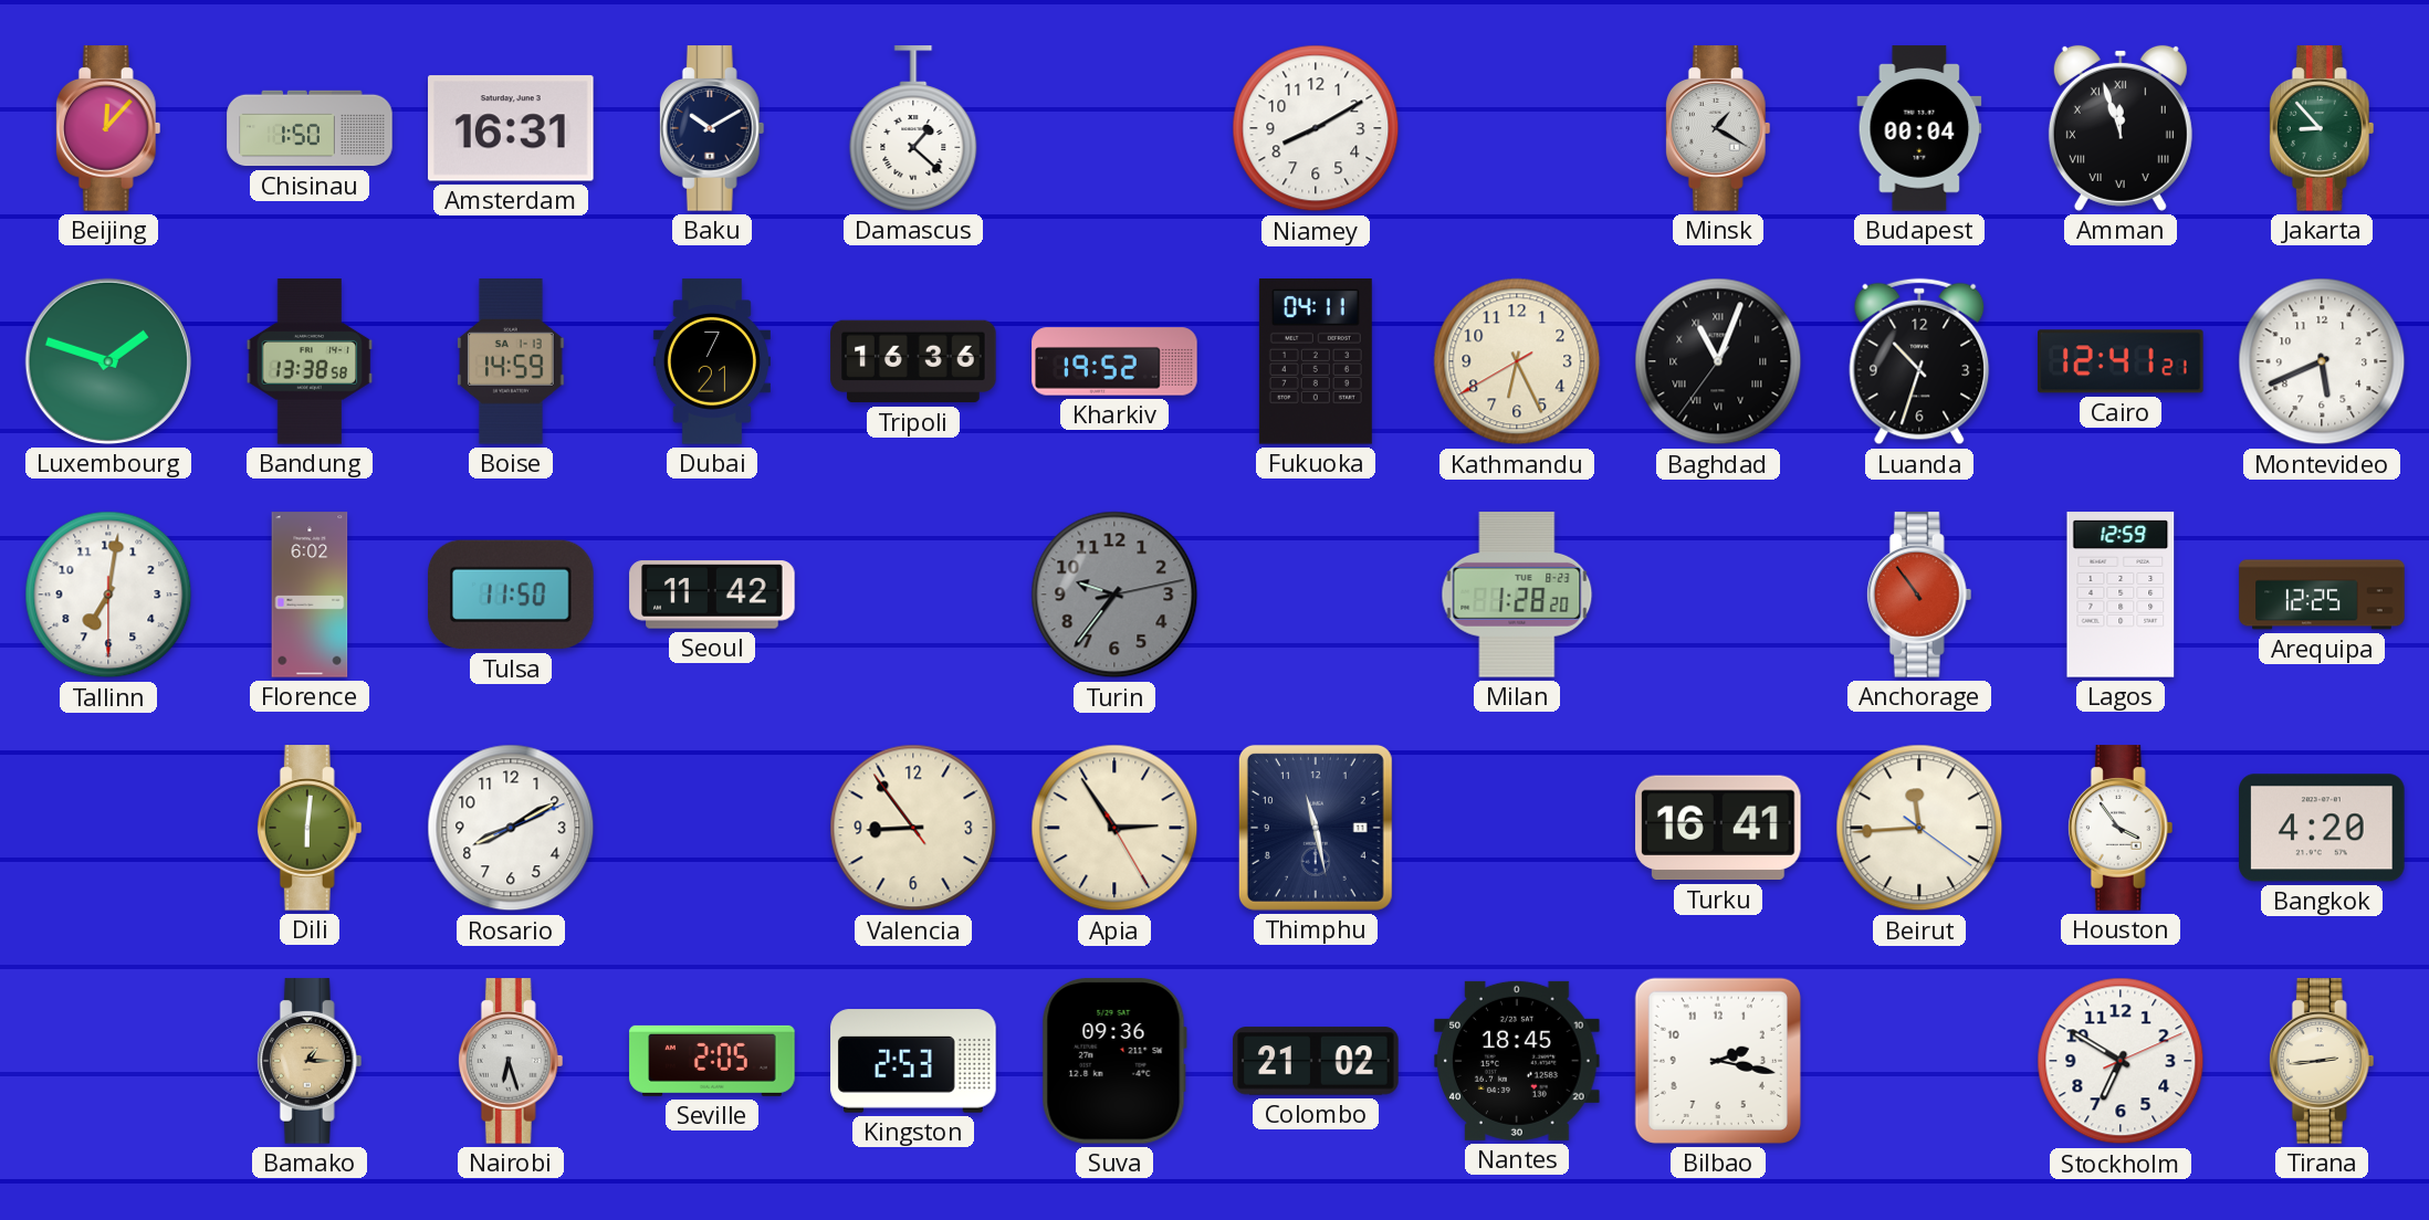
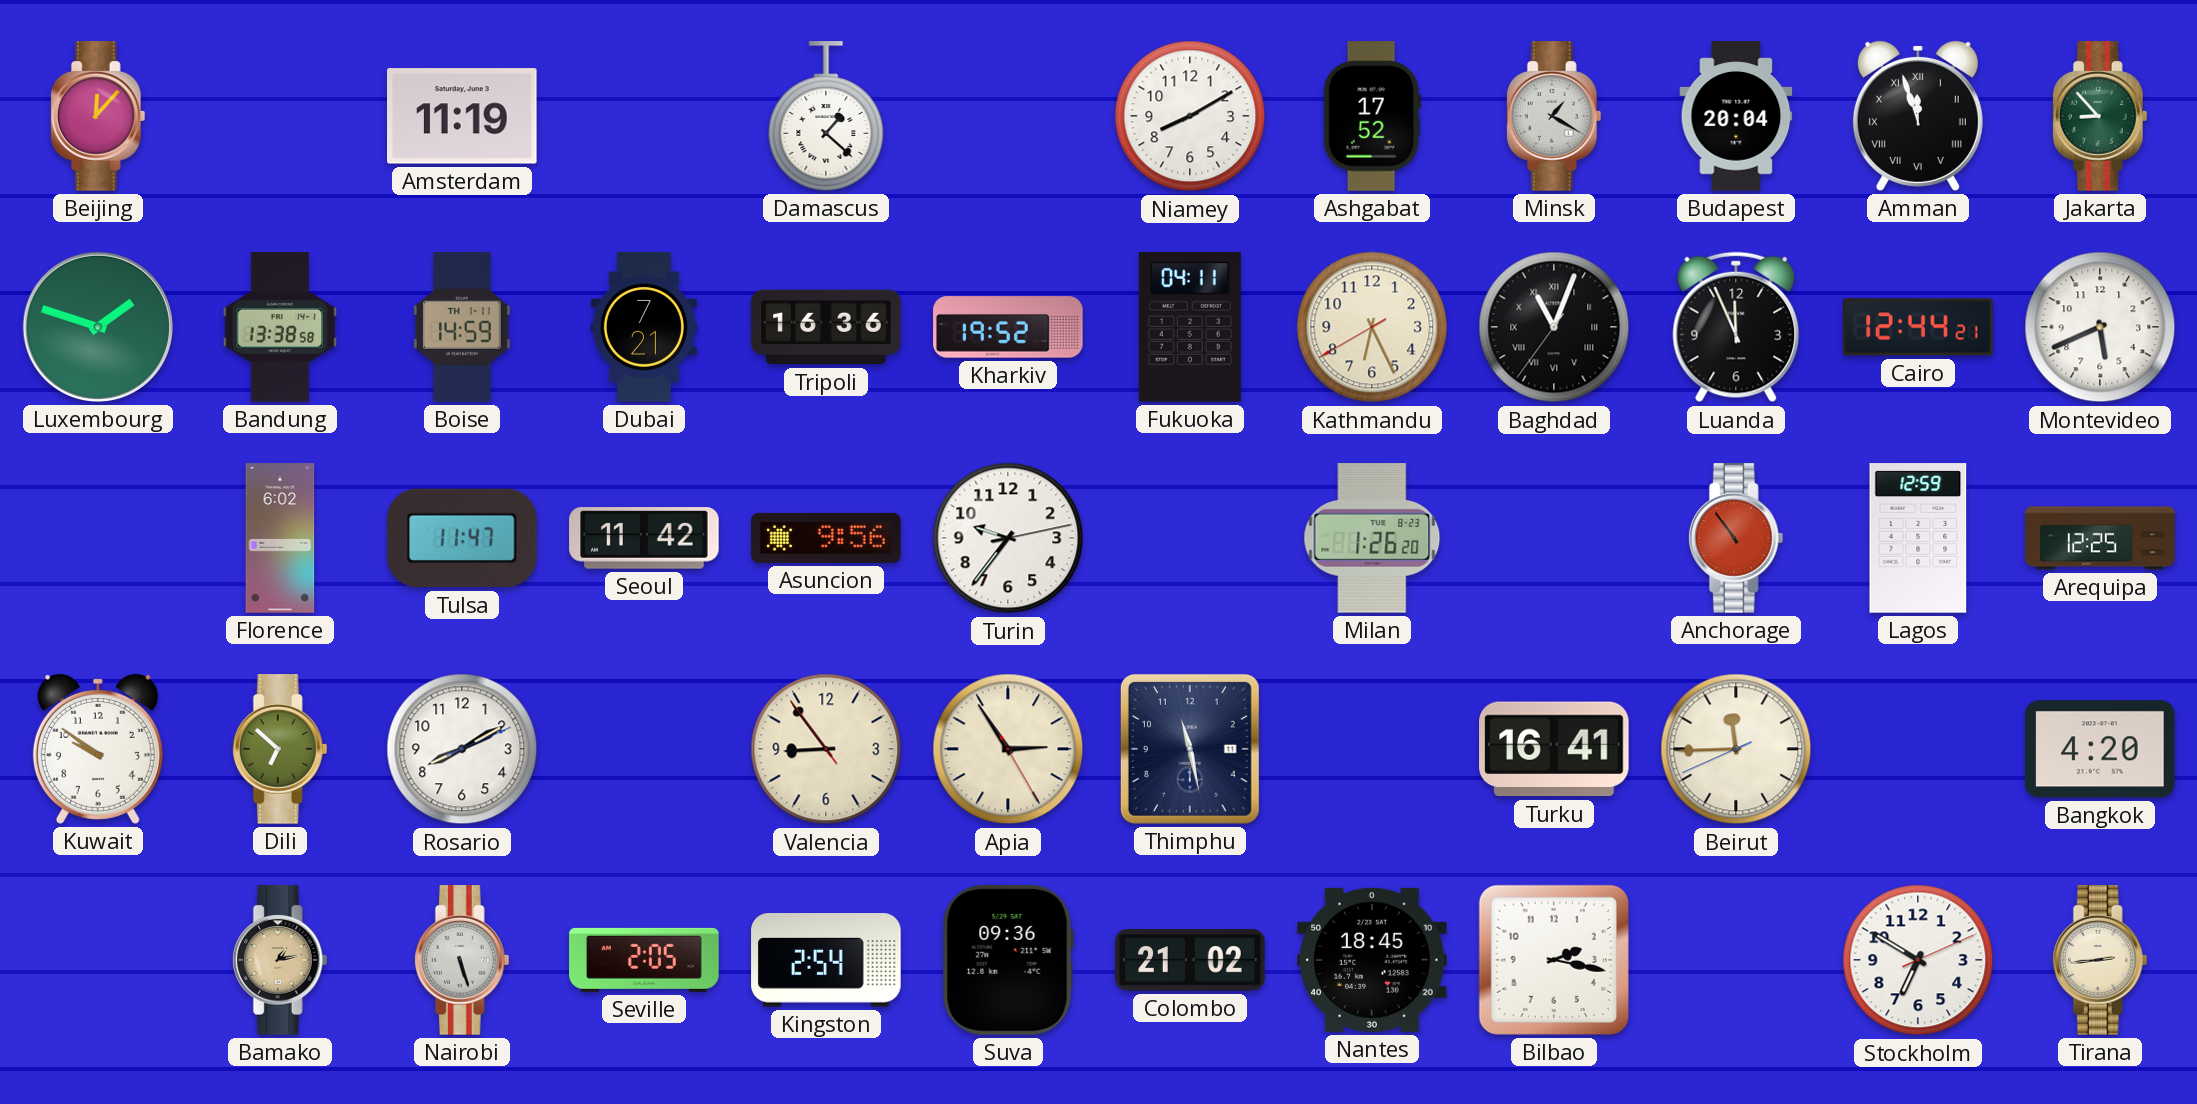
Chisinau: 1:50 -> none (310, 128)
Amsterdam: 16:31 -> 11:19 (463, 116)
Baku: 10:10 -> none (712, 128)
Ashgabat: none -> 17:52 (1372, 116)
Budapest: 00:04 -> 20:04 (1736, 116)
Boise date: SA 1-13 -> TH 1-11 (463, 327)
Luanda: 10:33 -> 11:56 (1736, 327)
Cairo: 12:41 -> 12:44 (1919, 327)
Tallinn: 7:01 -> none (108, 595)
Tulsa: 11:50 -> 11:47 (462, 538)
Asuncion: none -> 9:56 (826, 538)
Turin dial: grey -> white (1008, 538)
Milan: 1:28 -> 1:26 (1372, 538)
Kuwait: none -> 9:51 (98, 749)
Dili: 6:01 -> 6:52 (280, 749)
Beirut: 11:44:21 -> 11:44:41 (1736, 749)
Houston: 3:54 -> none (2121, 828)
Bamako: 1:15 -> 1:13 (280, 960)
Nairobi: 6:27 -> 5:27 (462, 960)
Kingston: 2:53 -> 2:54 (826, 960)
